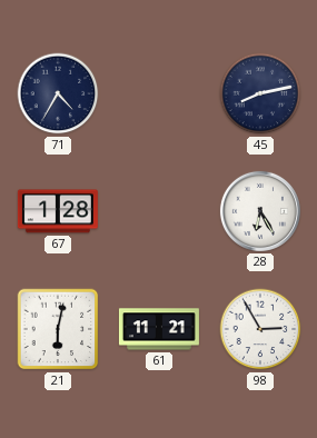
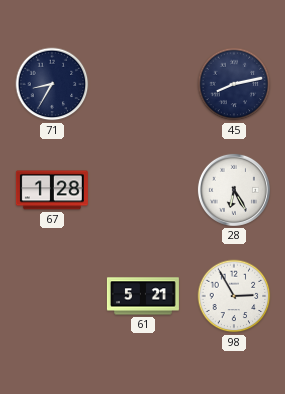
71: 4:35 -> 8:35 (52, 84)
21: 6:02 -> none (58, 329)
61: 11:21 -> 5:21 (143, 296)
